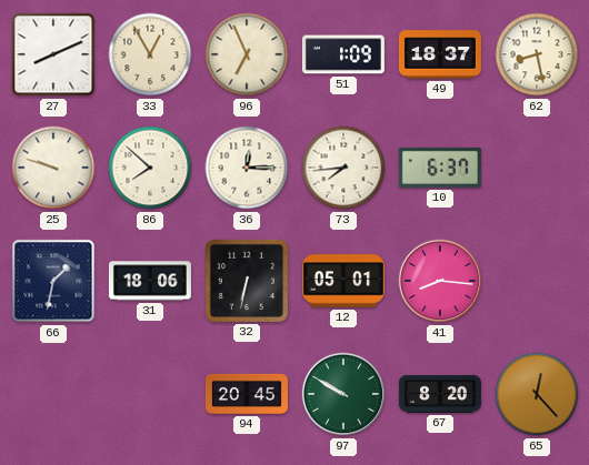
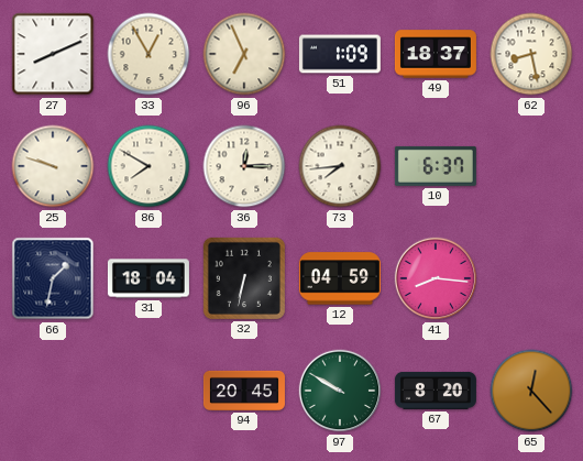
86: 7:52 -> 7:50 (148, 166)
31: 18:06 -> 18:04 (148, 278)
12: 05:01 -> 04:59 (340, 278)
